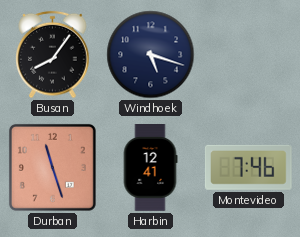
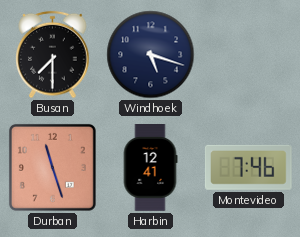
Busan: 8:06 -> 7:30 (53, 55)
